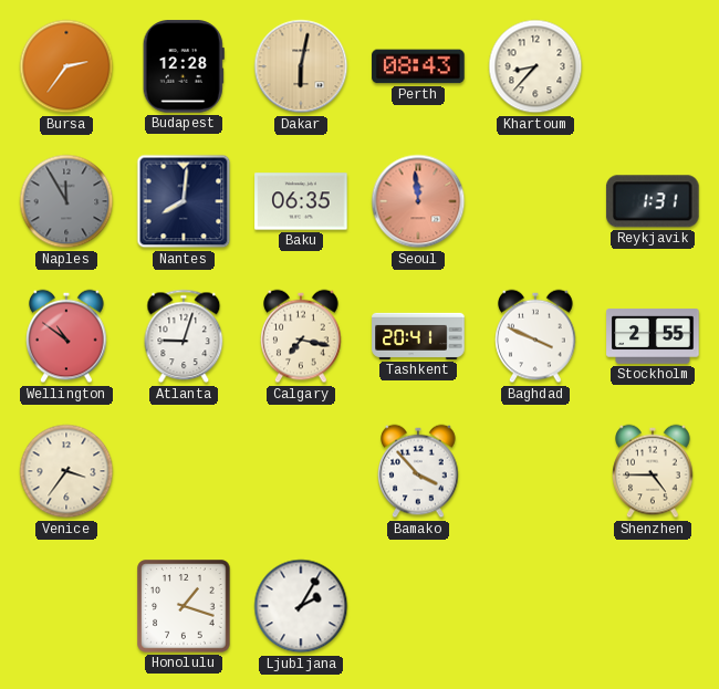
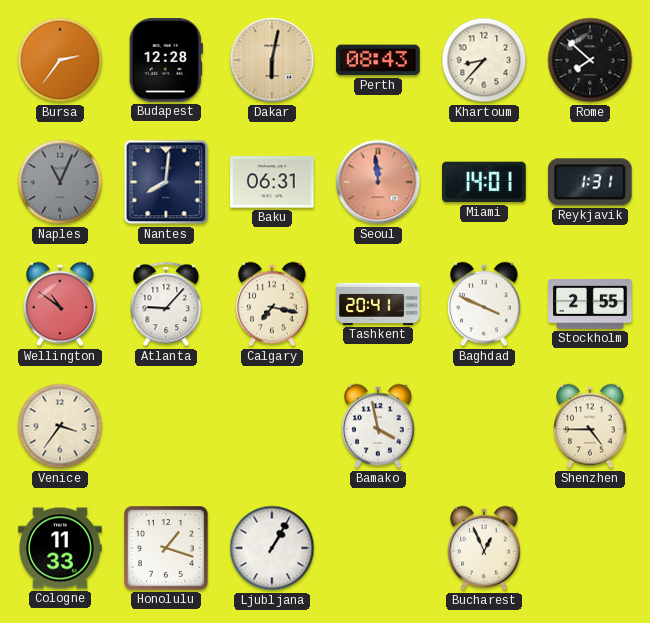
Rome: none -> 7:52 (590, 60)
Naples: 11:55 -> 11:04 (60, 182)
Baku: 06:35 -> 06:31 (272, 182)
Miami: none -> 14:01 (484, 182)
Atlanta: 9:03 -> 9:07 (166, 304)
Bamako: 3:53 -> 3:58 (378, 426)
Cologne: none -> 11:33 (60, 548)
Ljubljana: 2:05 -> 1:05 (272, 548)
Bucharest: none -> 12:56 (484, 548)
